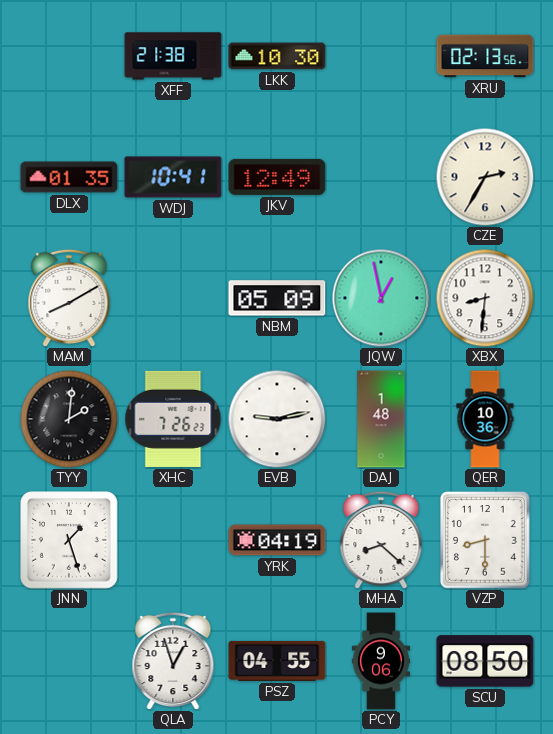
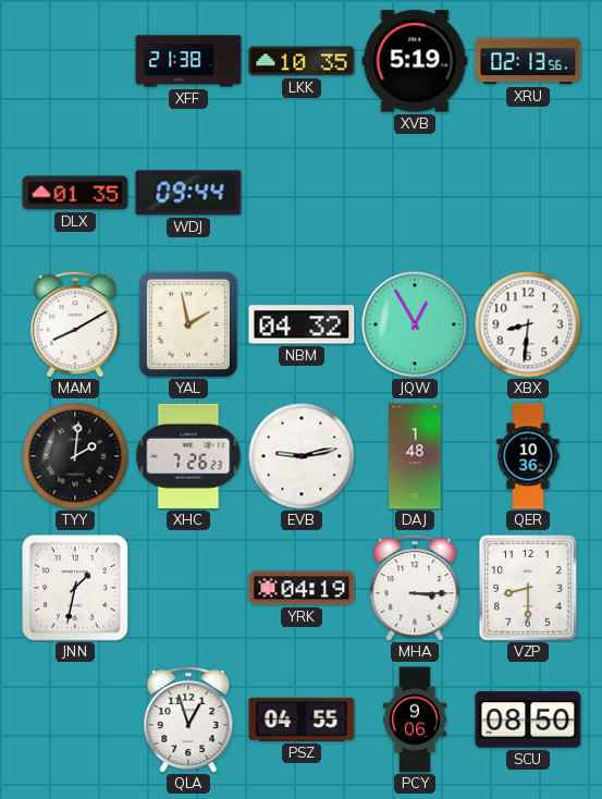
LKK: 10:30 -> 10:35 (302, 61)
XVB: none -> 5:19 (415, 61)
WDJ: 10:41 -> 09:44 (188, 193)
JKV: 12:49 -> none (277, 177)
CZE: 2:35 -> none (485, 177)
YAL: none -> 1:58 (188, 324)
NBM: 05:09 -> 04:32 (302, 324)
JQW: 12:58 -> 12:55 (415, 324)
JNN: 1:27 -> 1:32 (76, 589)
MHA: 8:22 -> 3:15 (415, 588)
